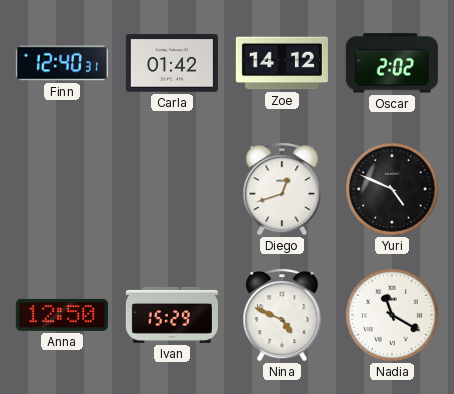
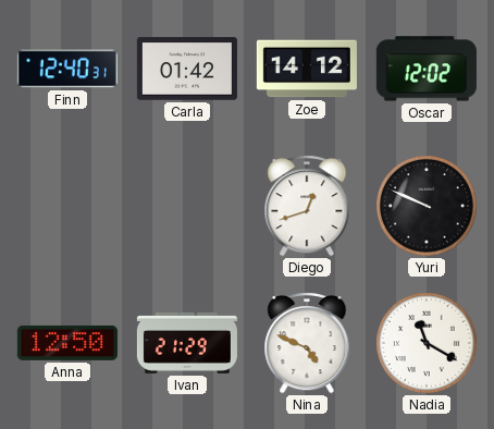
Oscar: 2:02 -> 12:02 (427, 69)
Yuri: 4:49 -> 9:49 (428, 207)
Ivan: 15:29 -> 21:29 (187, 343)
